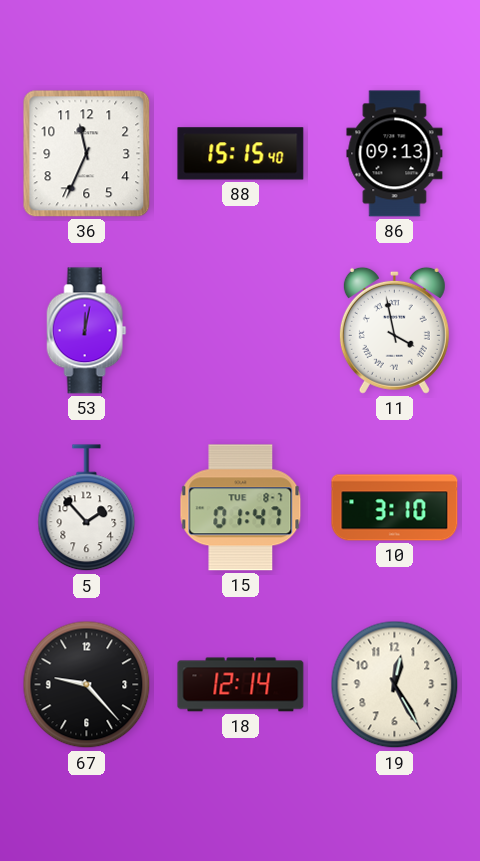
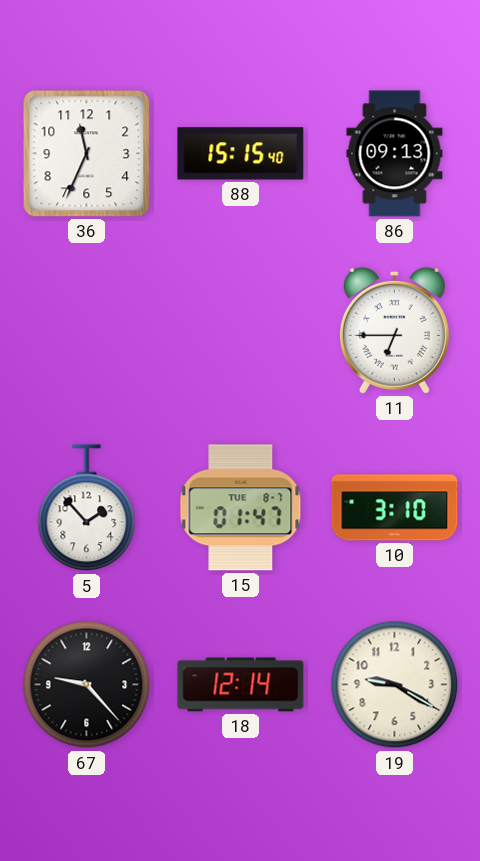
53: 12:02 -> none (87, 331)
11: 3:58 -> 6:45 (394, 330)
19: 12:25 -> 9:20 (395, 685)
